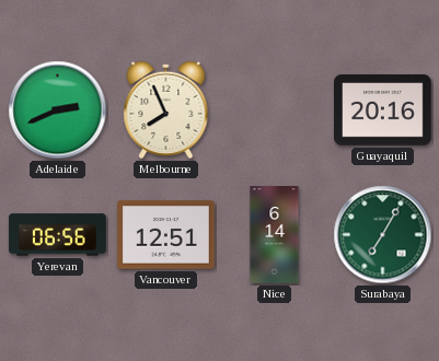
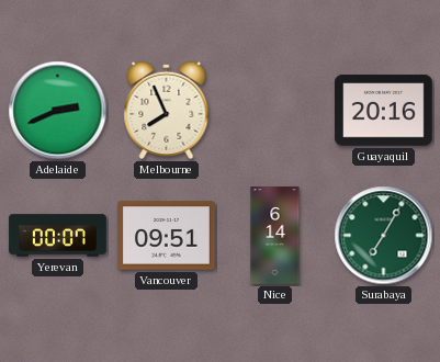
Yerevan: 06:56 -> 00:07 (58, 236)
Vancouver: 12:51 -> 09:51 (167, 236)
